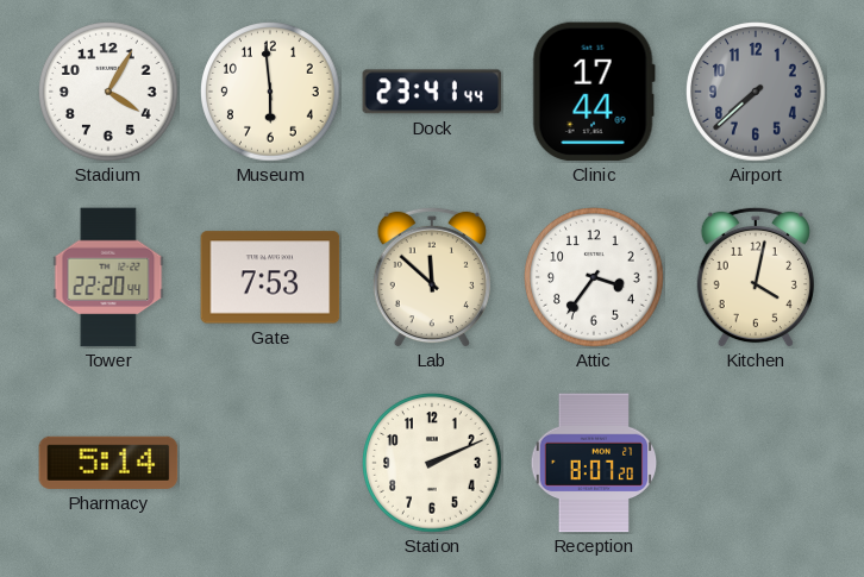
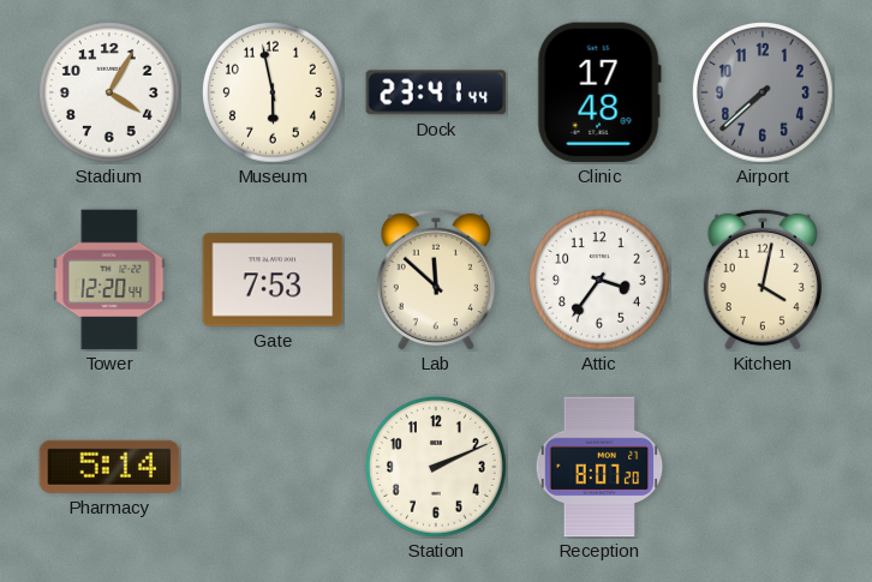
Museum: 5:59 -> 5:58 (273, 92)
Clinic: 17:44 -> 17:48 (599, 92)
Tower: 22:20 -> 12:20 (109, 280)
